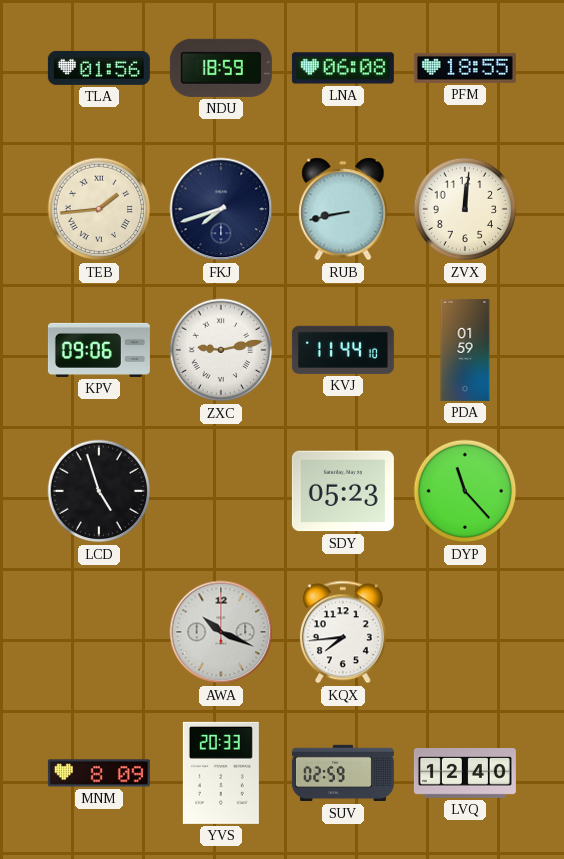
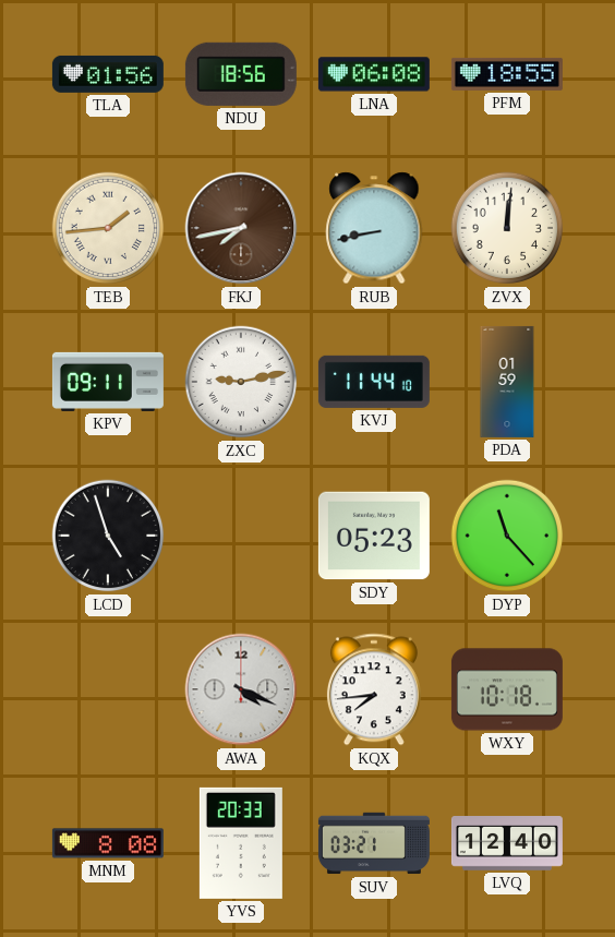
NDU: 18:59 -> 18:56 (241, 74)
FKJ: 7:42 -> 7:43 (241, 228)
FKJ dial: navy -> brown (241, 228)
KPV: 09:06 -> 09:11 (108, 382)
AWA: 10:19 -> 4:19 (241, 689)
WXY: none -> 10:18 (507, 689)
MNM: 8:09 -> 8:08 (108, 843)
SUV: 02:59 -> 03:21 (374, 843)
